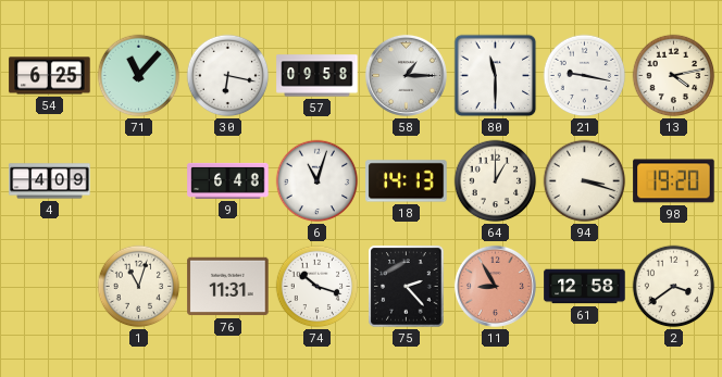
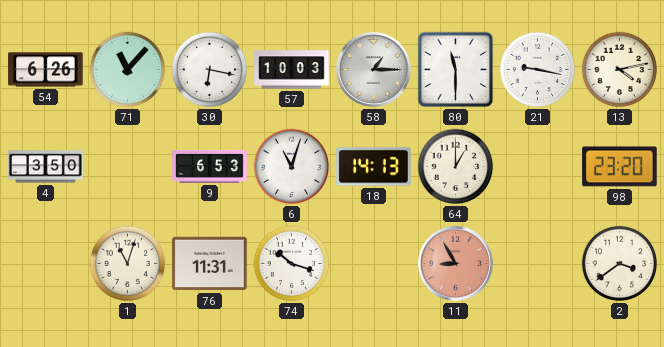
54: 6:25 -> 6:26 (46, 70)
57: 09:58 -> 10:03 (292, 70)
4: 4:09 -> 3:50 (46, 167)
9: 6:48 -> 6:53 (210, 166)
94: 3:18 -> none (585, 181)
98: 19:20 -> 23:20 (620, 167)
75: 2:23 -> none (407, 287)
61: 12:58 -> none (585, 287)
